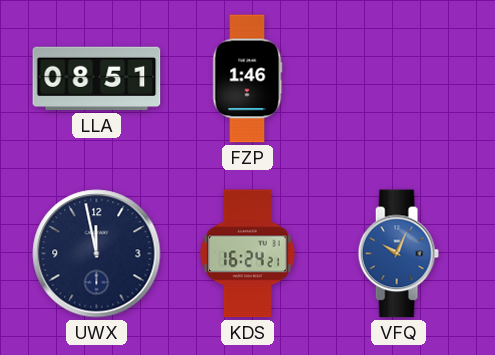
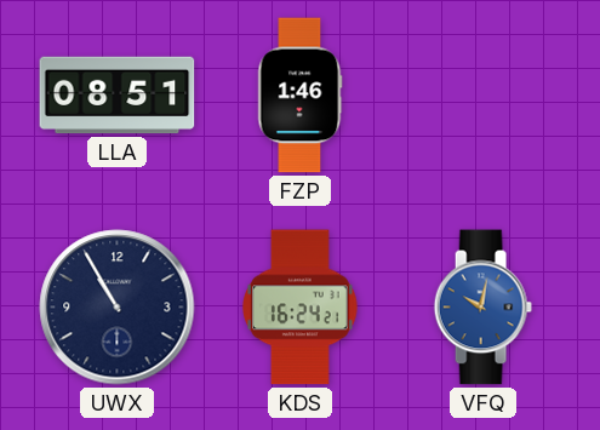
UWX: 11:58 -> 10:55 (118, 308)
VFQ: 10:04 -> 10:02 (482, 308)
